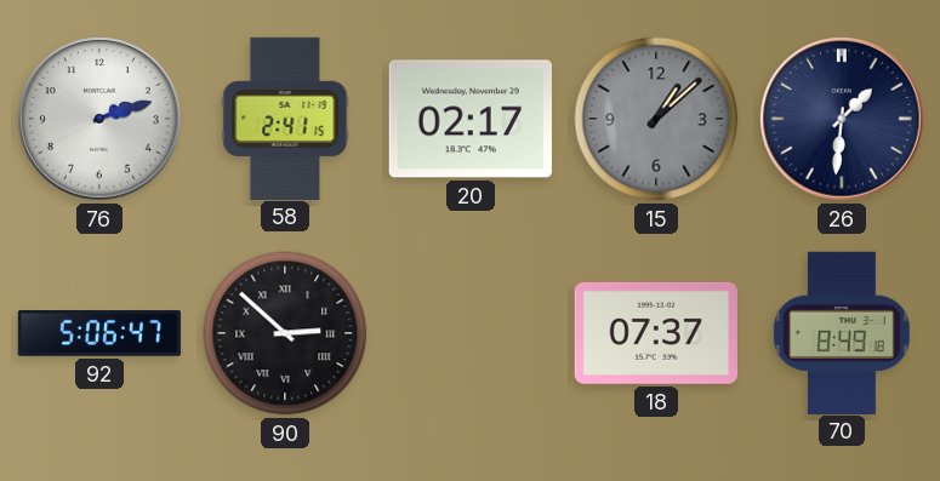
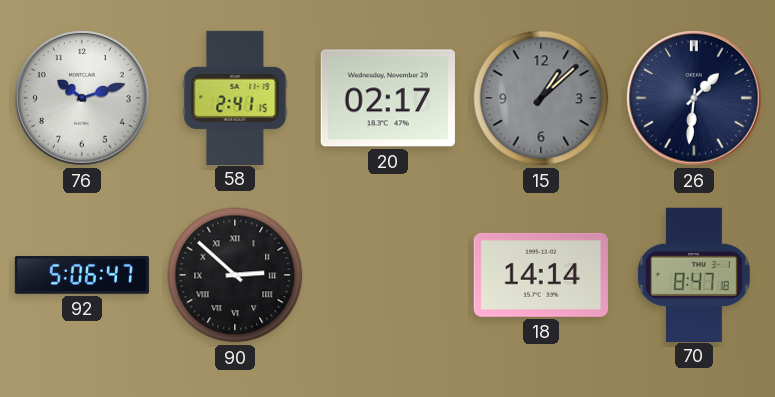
76: 2:12 -> 10:12 (82, 98)
18: 07:37 -> 14:14 (541, 275)
70: 8:49 -> 8:47 (694, 274)
